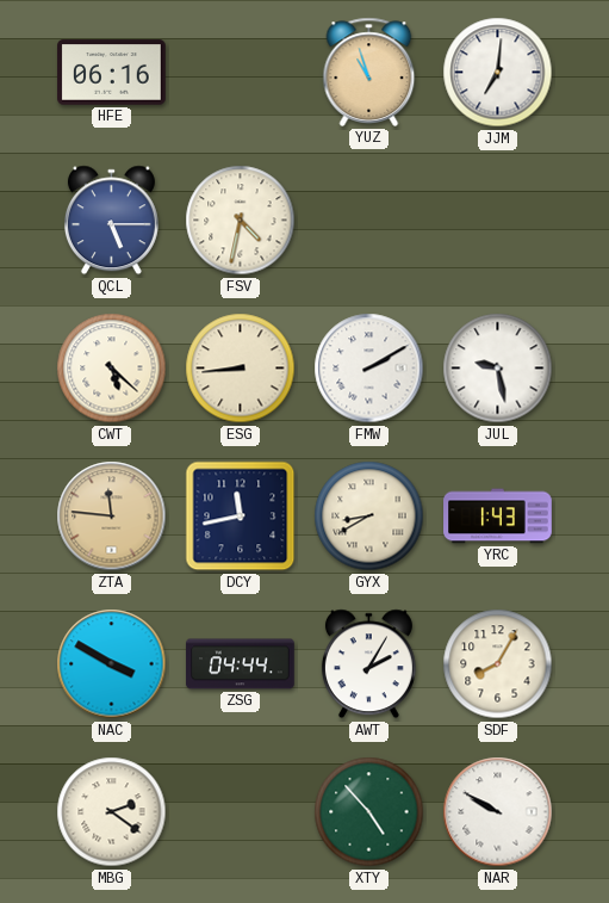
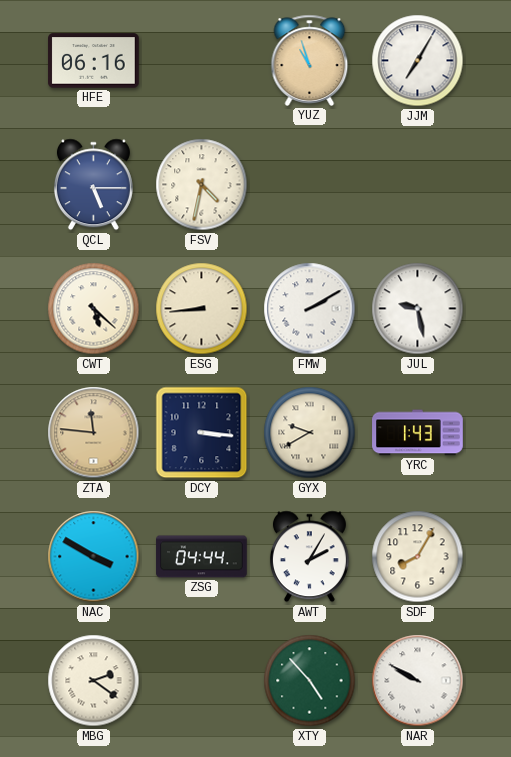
JJM: 7:01 -> 7:05 (418, 61)
DCY: 11:43 -> 3:16 (202, 433)
GYX: 8:40 -> 9:40 (310, 433)
